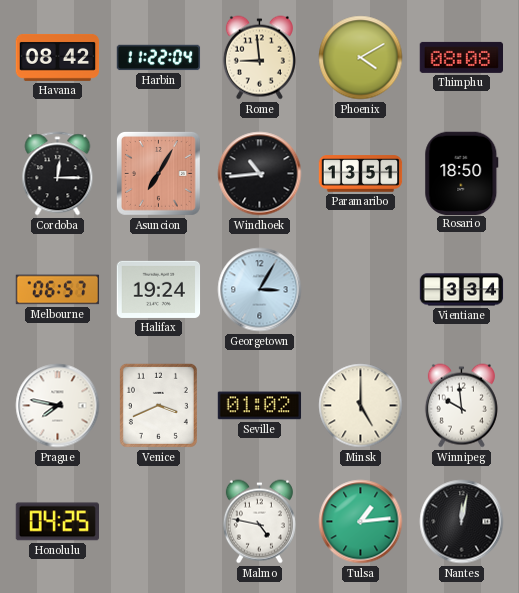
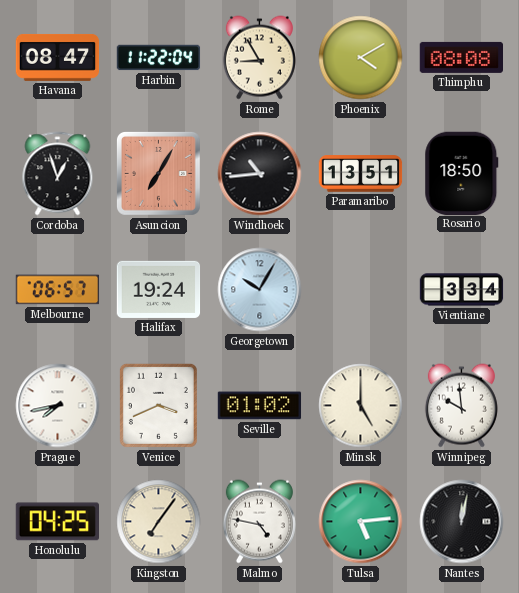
Havana: 08:42 -> 08:47 (58, 57)
Rome: 8:59 -> 8:55 (259, 58)
Cordoba: 12:15 -> 12:57 (58, 174)
Georgetown: 3:05 -> 10:05 (260, 290)
Prague: 7:47 -> 7:43 (58, 406)
Kingston: none -> 7:06 (159, 522)
Tulsa: 1:14 -> 5:14 (361, 522)
